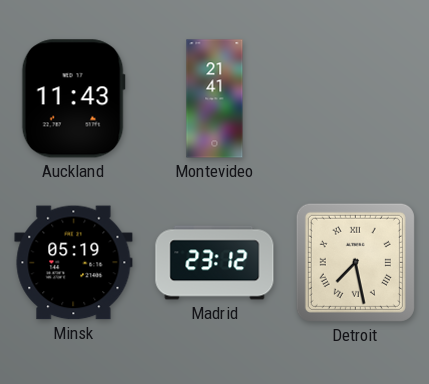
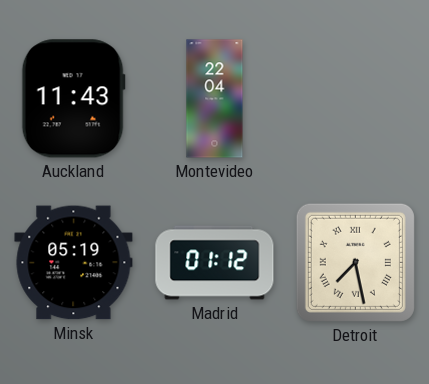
Montevideo: 21:41 -> 22:04 (215, 99)
Madrid: 23:12 -> 01:12 (215, 263)
